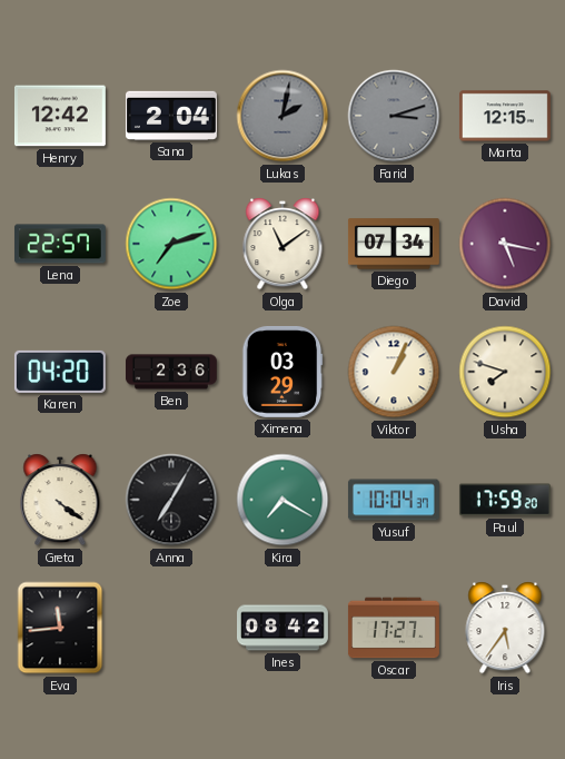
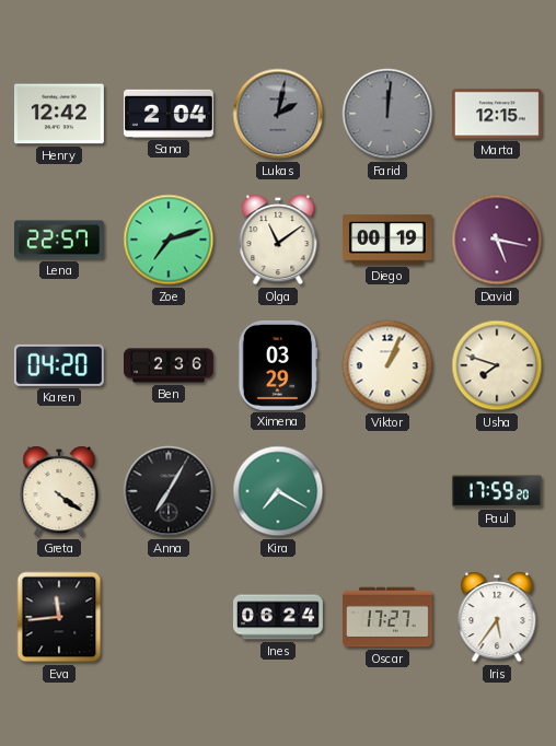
Farid: 3:12 -> 12:01 (387, 114)
Diego: 07:34 -> 00:19 (387, 240)
Yusuf: 10:04 -> none (394, 500)
Ines: 08:42 -> 06:24 (279, 617)
